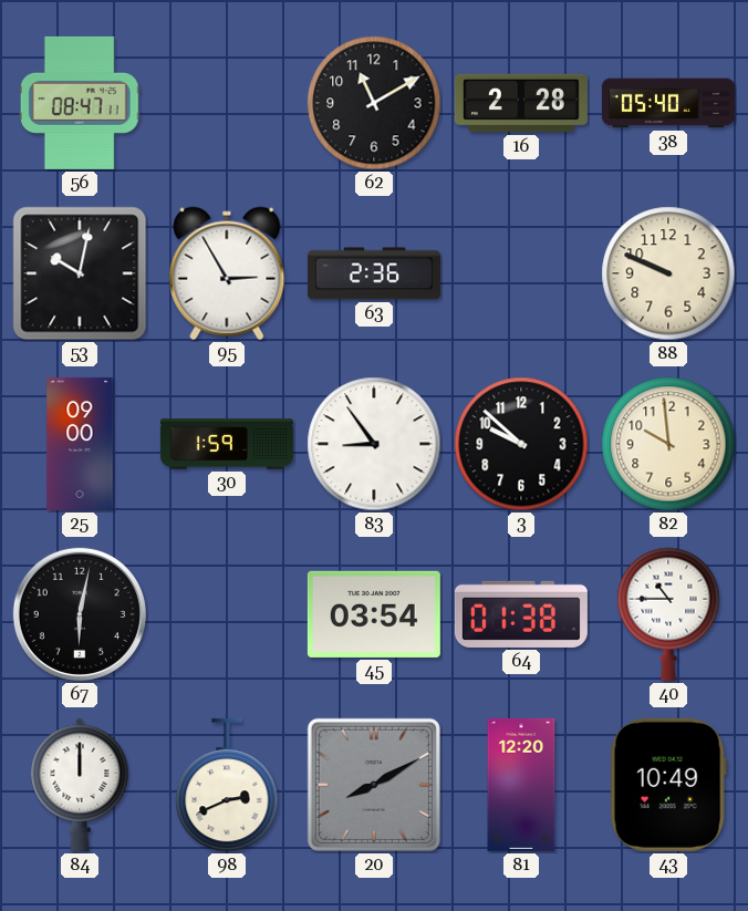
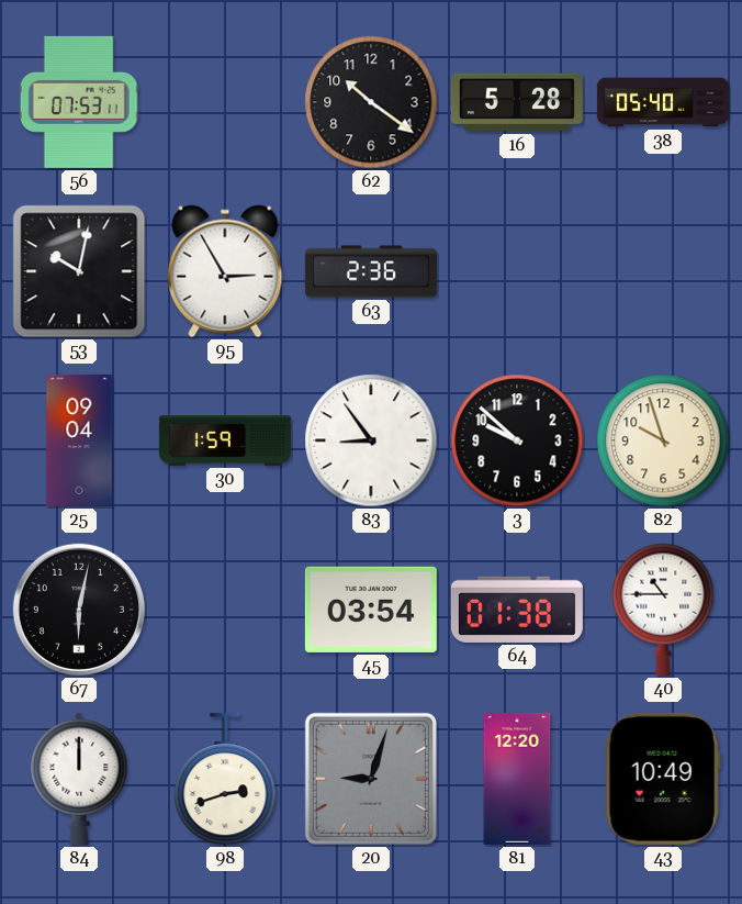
56: 08:47 -> 07:53 (79, 102)
62: 11:10 -> 10:21 (371, 102)
16: 2:28 -> 5:28 (517, 102)
88: 9:49 -> none (668, 273)
25: 09:00 -> 09:04 (79, 440)
82: 9:59 -> 9:57 (663, 440)
98: 2:41 -> 2:42 (225, 779)
20: 8:10 -> 9:03 (371, 779)
